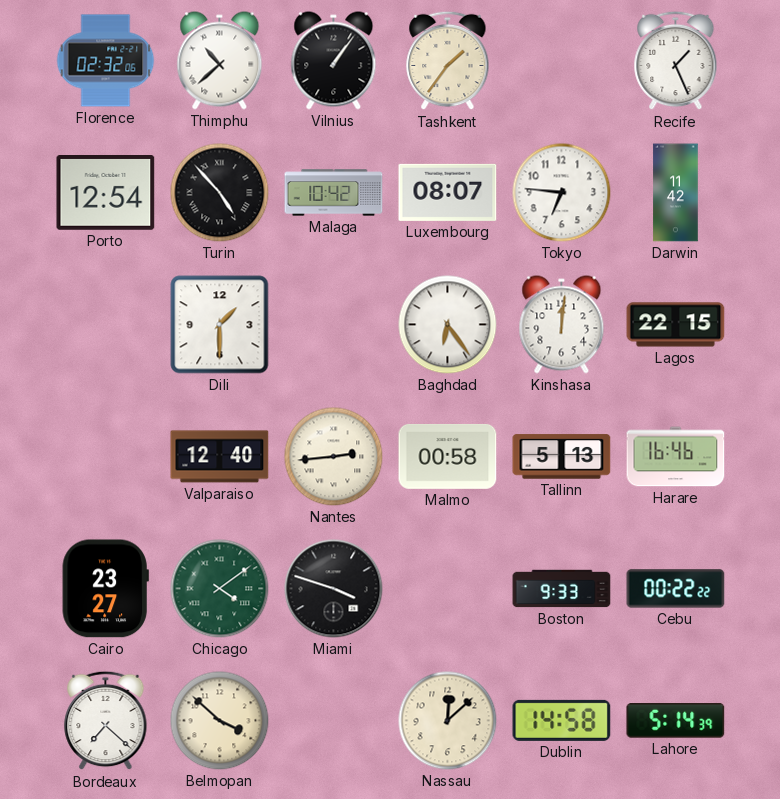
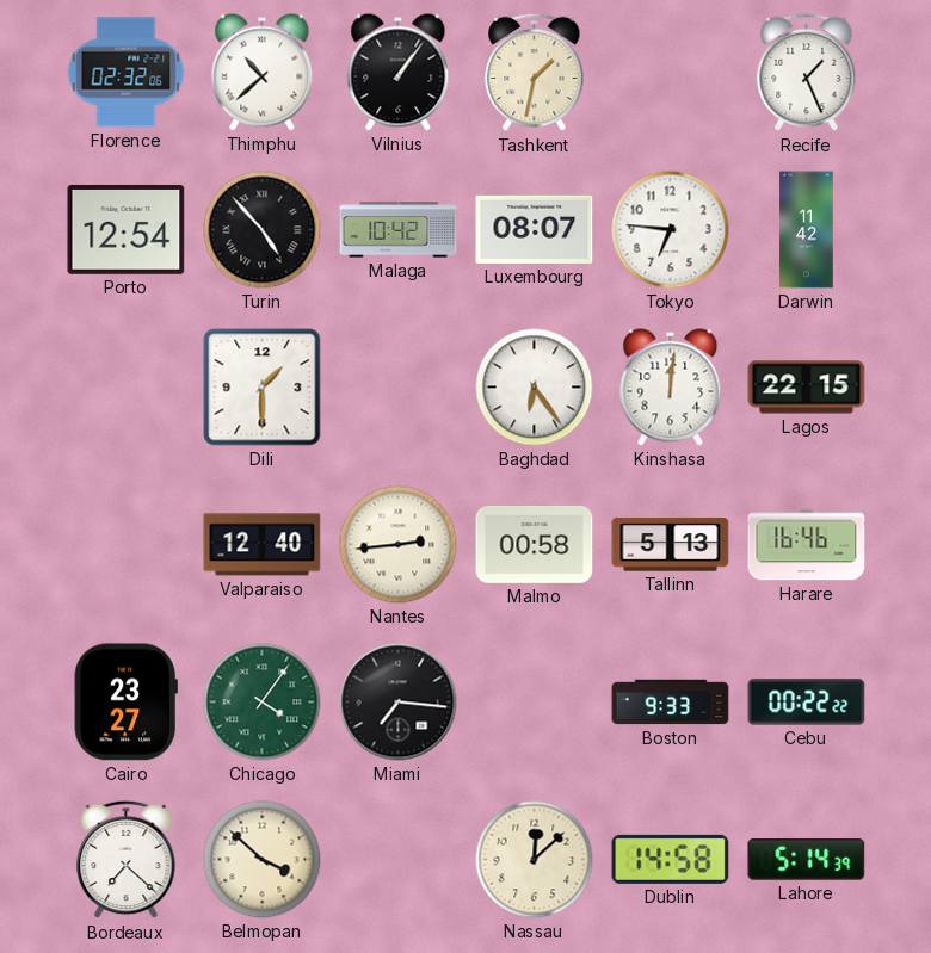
Tashkent: 1:36 -> 1:32 (535, 73)
Chicago: 4:09 -> 4:06 (263, 703)
Miami: 3:48 -> 7:16 (399, 703)
